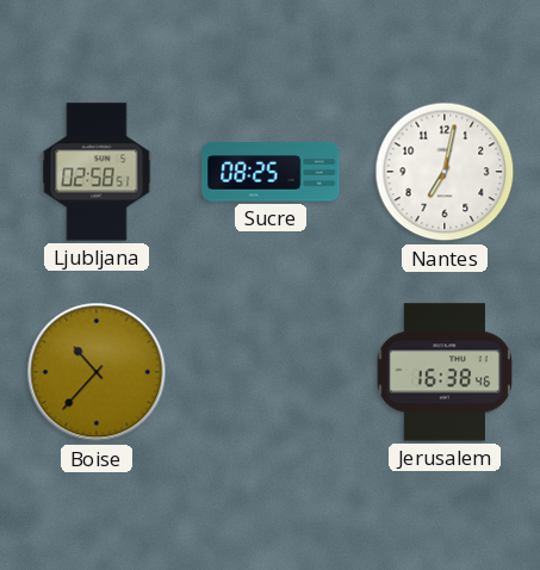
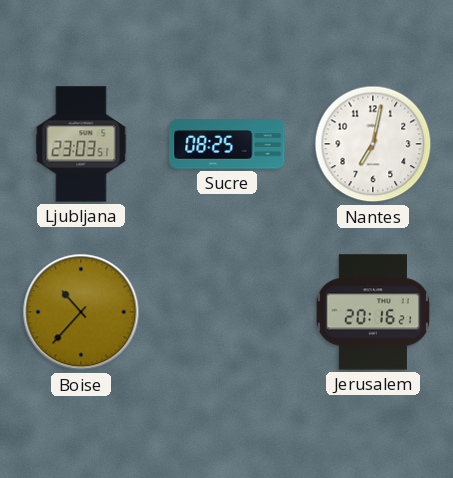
Ljubljana: 02:58 -> 23:03 (81, 144)
Jerusalem: 16:38 -> 20:16 (372, 312)
